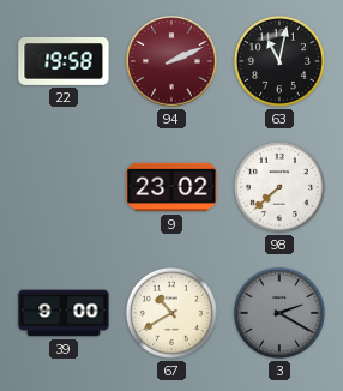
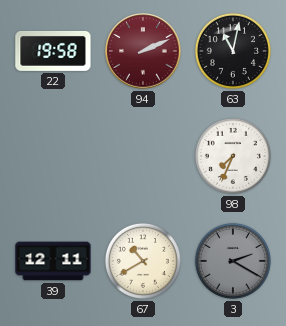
9: 23:02 -> none (171, 187)
98: 7:38 -> 7:34 (233, 156)
39: 9:00 -> 12:11 (53, 261)
